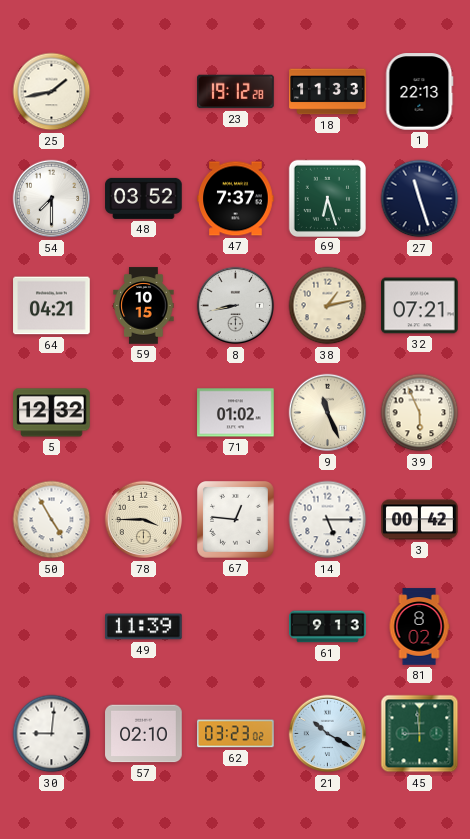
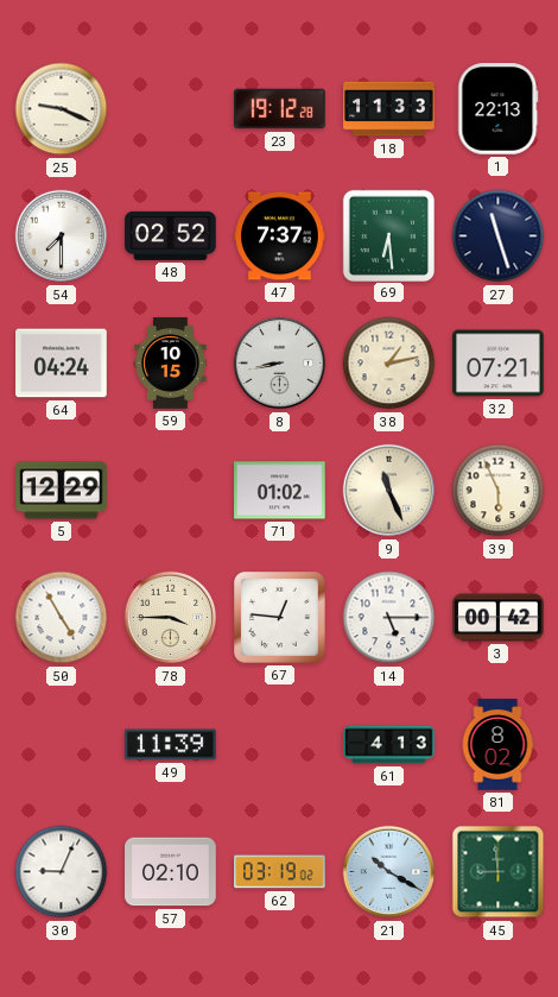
25: 1:43 -> 9:19 (62, 109)
48: 03:52 -> 02:52 (171, 235)
69: 6:27 -> 6:29 (388, 235)
64: 04:21 -> 04:24 (62, 364)
5: 12:32 -> 12:29 (62, 491)
61: 9:13 -> 4:13 (389, 745)
30: 9:01 -> 9:04 (62, 872)
62: 03:23 -> 03:19 (280, 872)
